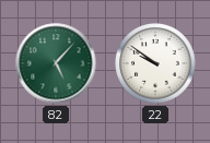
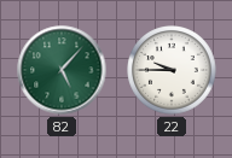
22: 9:51 -> 9:45 (172, 70)
